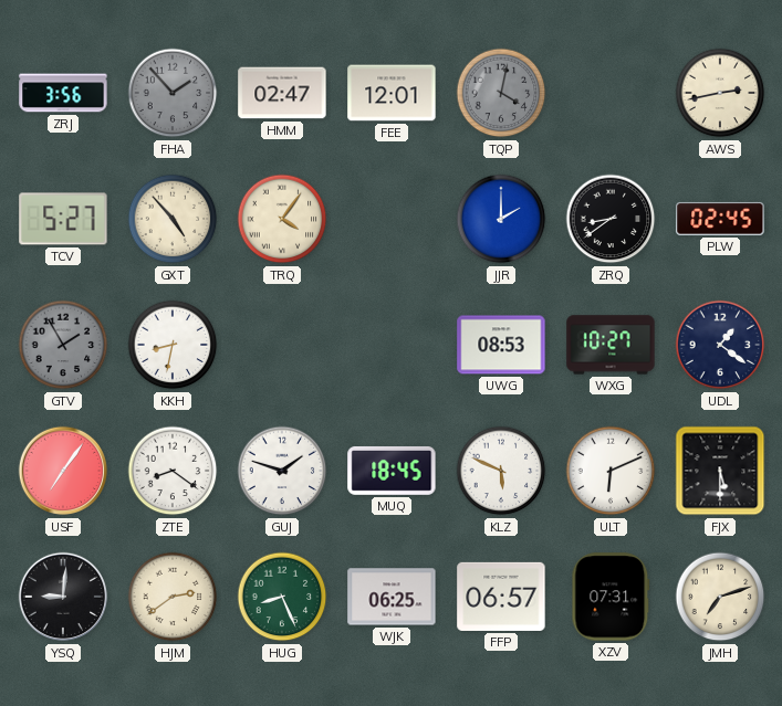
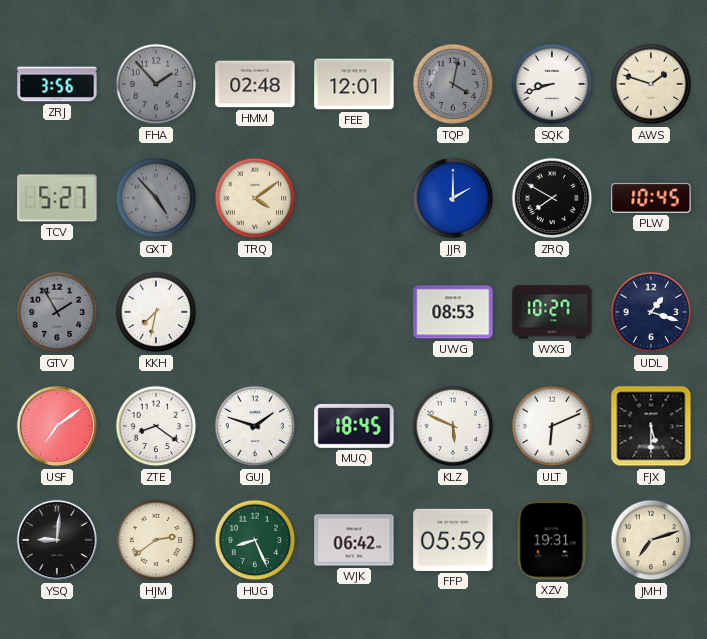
HMM: 02:47 -> 02:48 (255, 84)
SQK: none -> 8:42 (552, 84)
AWS: 2:43 -> 1:48 (651, 84)
GXT dial: cream -> grey (156, 198)
TRQ: 4:06 -> 4:09 (255, 198)
ZRQ: 8:39 -> 7:50 (552, 198)
PLW: 02:45 -> 10:45 (651, 198)
KKH: 8:32 -> 7:32 (156, 312)
UDL: 1:21 -> 1:18 (651, 312)
USF: 7:06 -> 7:09 (57, 426)
WJK: 06:25 -> 06:42 (354, 540)
FFP: 06:57 -> 05:59 (453, 540)
XZV: 07:31 -> 19:31 (552, 540)
